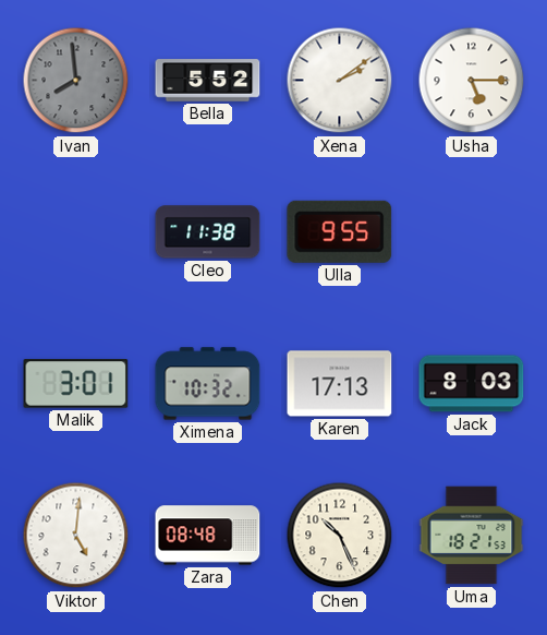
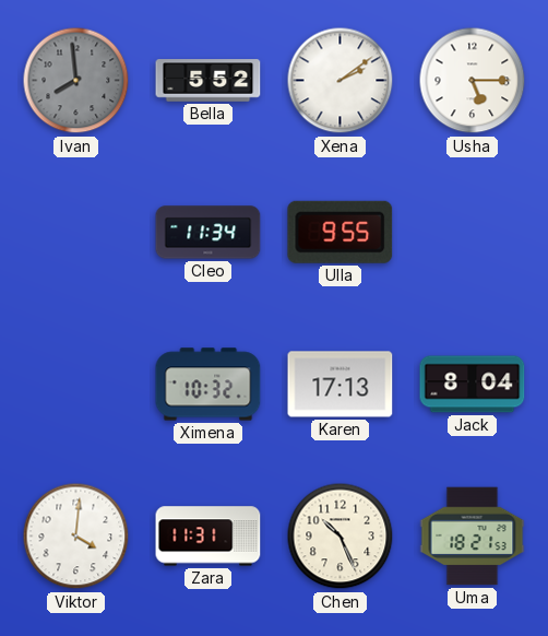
Cleo: 11:38 -> 11:34 (209, 233)
Malik: 3:01 -> none (76, 384)
Jack: 8:03 -> 8:04 (473, 385)
Viktor: 5:01 -> 4:01 (76, 537)
Zara: 08:48 -> 11:31 (209, 537)
